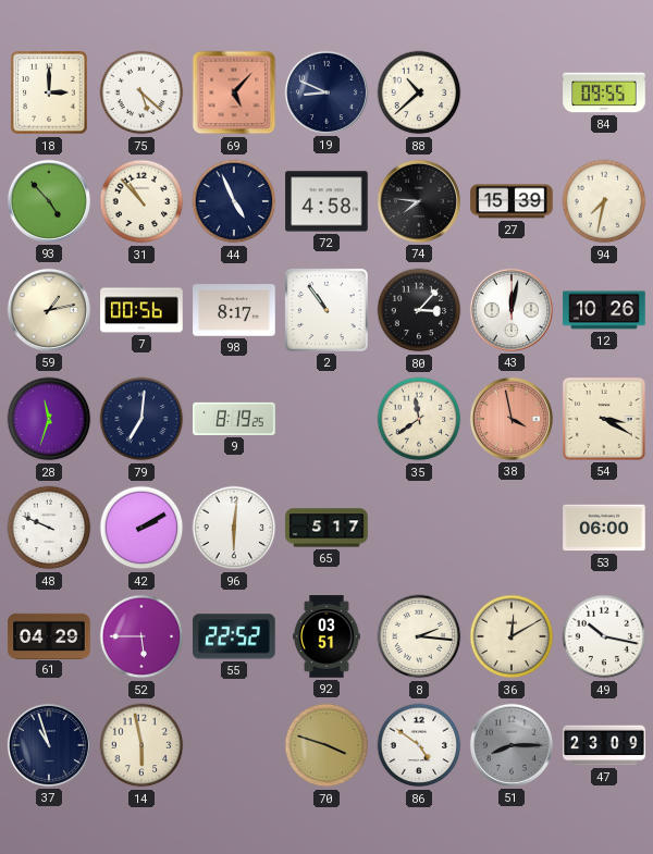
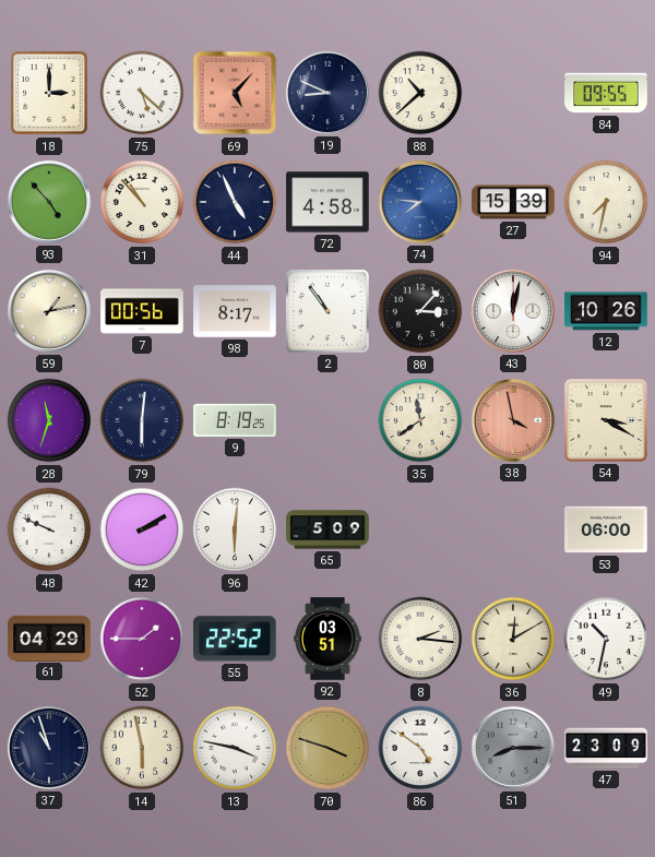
74 dial: black -> blue (420, 202)
79: 7:01 -> 6:01 (142, 420)
65: 5:17 -> 5:09 (327, 529)
52: 5:45 -> 1:45 (142, 639)
49: 10:17 -> 10:32 (606, 639)
13: none -> 3:47 (235, 748)
